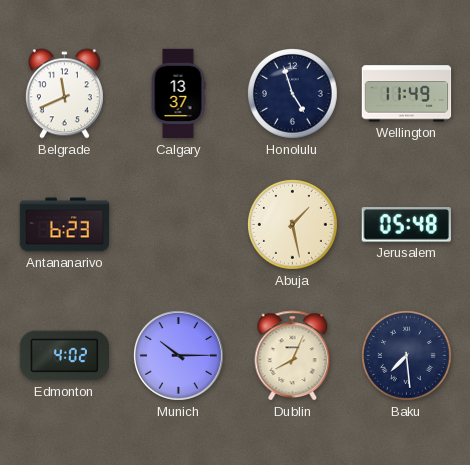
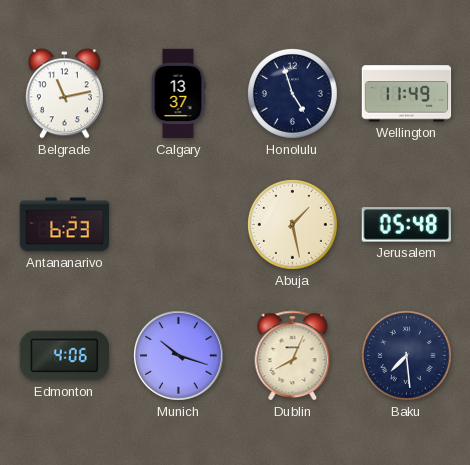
Belgrade: 11:41 -> 11:13 (64, 94)
Edmonton: 4:02 -> 4:06 (64, 356)
Munich: 10:15 -> 10:18 (179, 356)
